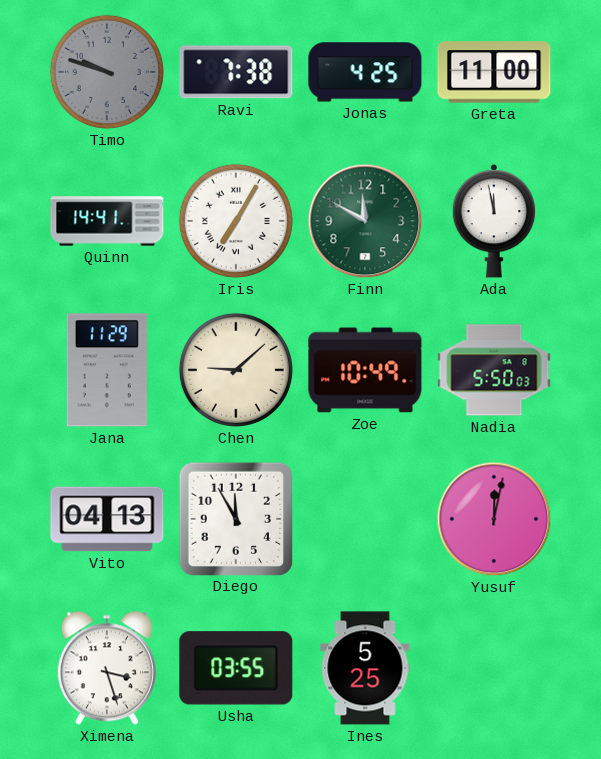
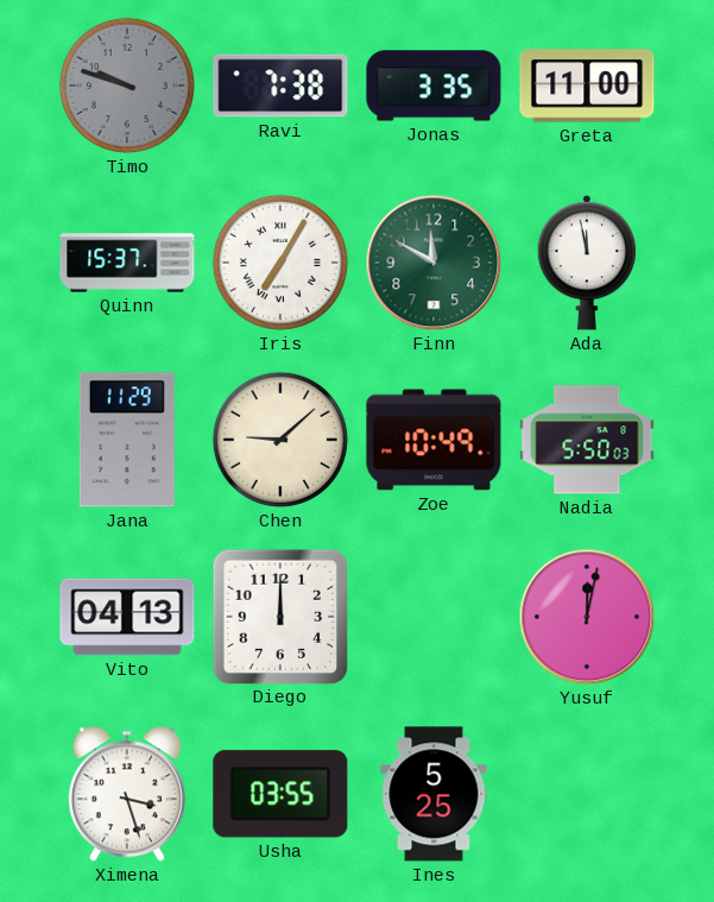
Jonas: 4:25 -> 3:35 (434, 86)
Quinn: 14:41 -> 15:37 (127, 263)
Diego: 11:55 -> 12:00 (279, 616)
